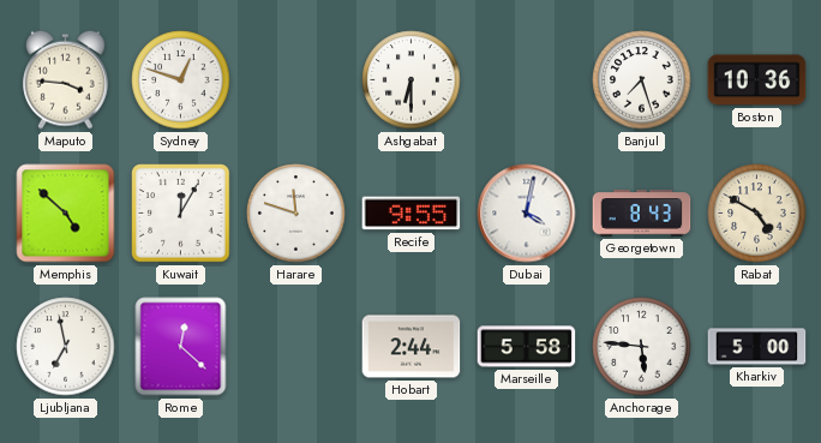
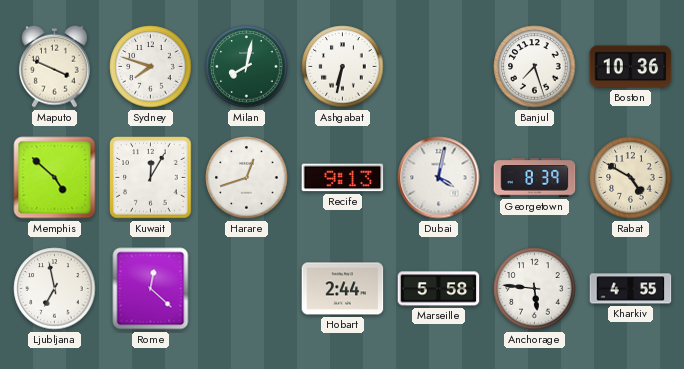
Maputo: 3:46 -> 3:49 (55, 66)
Sydney: 12:48 -> 7:48 (151, 67)
Milan: none -> 8:02 (247, 67)
Ashgabat: 6:30 -> 6:32 (343, 67)
Harare: 11:48 -> 12:42 (247, 178)
Recife: 9:55 -> 9:13 (343, 178)
Georgetown: 8:43 -> 8:39 (535, 178)
Kharkiv: 5:00 -> 4:55 (631, 289)
